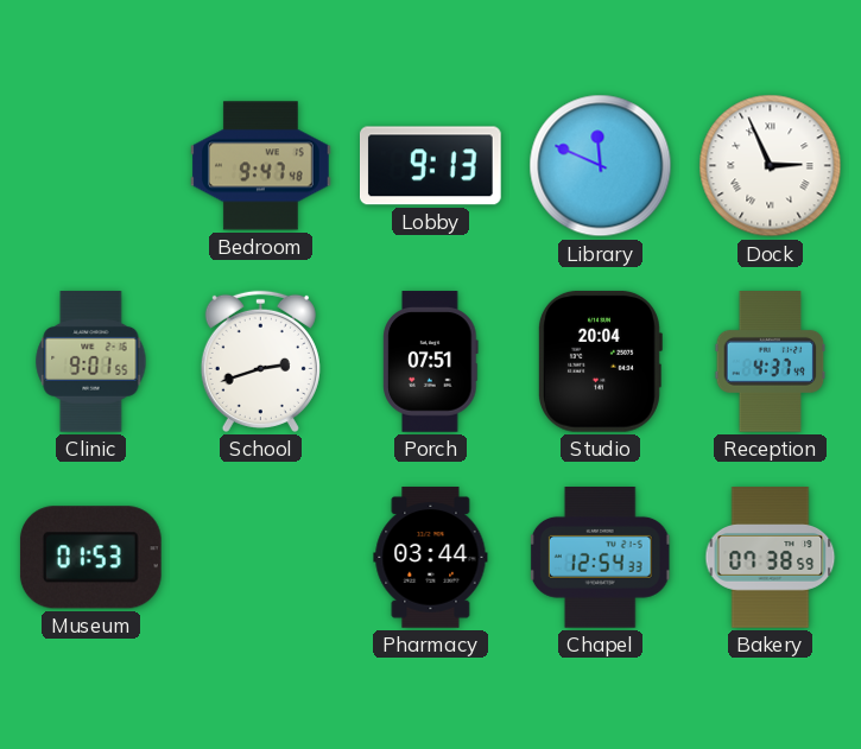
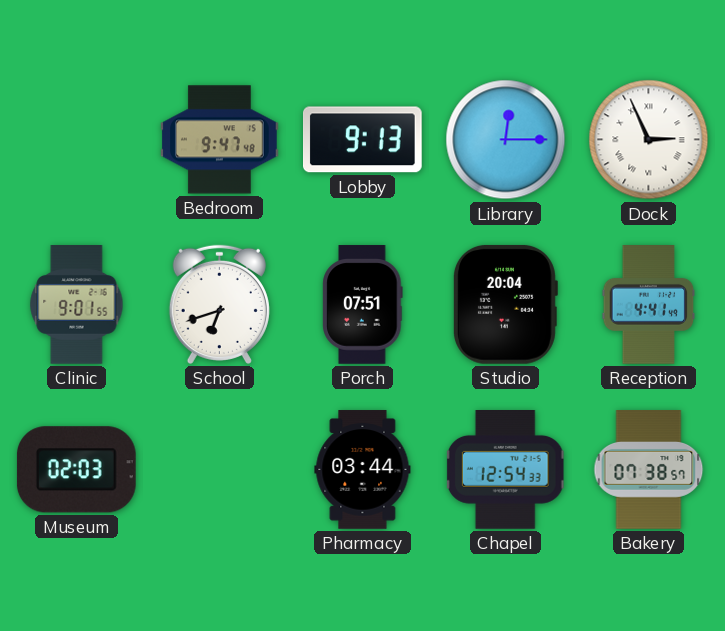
Library: 11:49 -> 12:15 (506, 140)
School: 2:42 -> 6:42 (219, 304)
Reception: 4:37 -> 4:41 (649, 305)
Museum: 01:53 -> 02:03 (76, 470)
Bakery: 07:38:59 -> 07:38:57 (649, 470)
